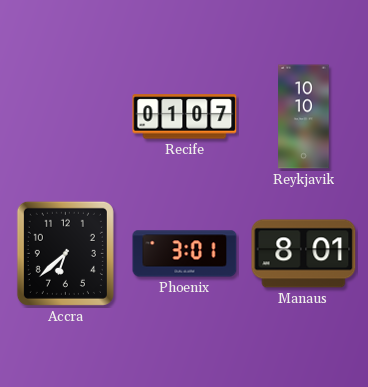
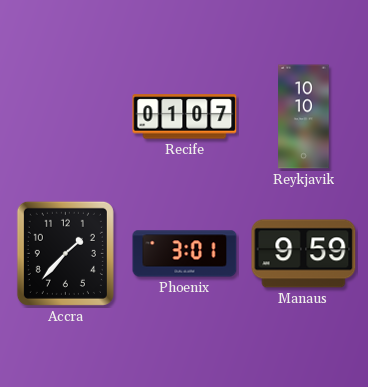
Accra: 6:38 -> 1:37 (65, 253)
Manaus: 8:01 -> 9:59 (304, 254)
